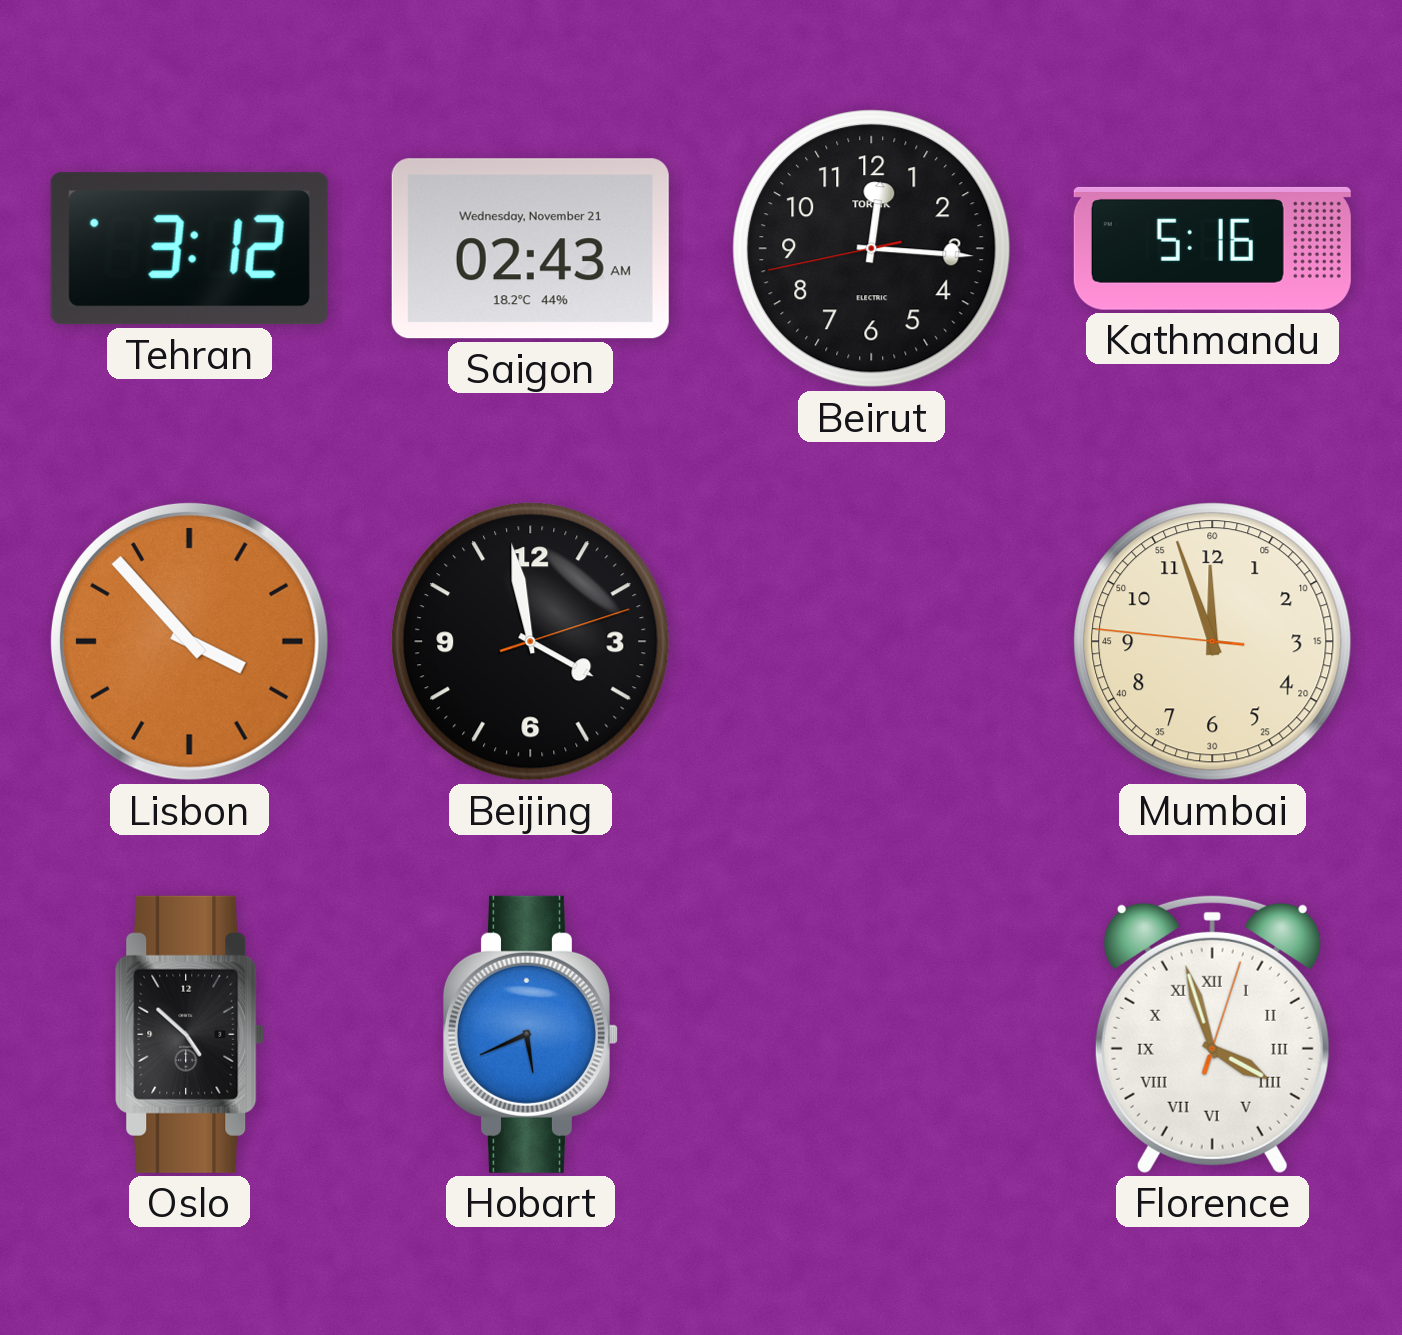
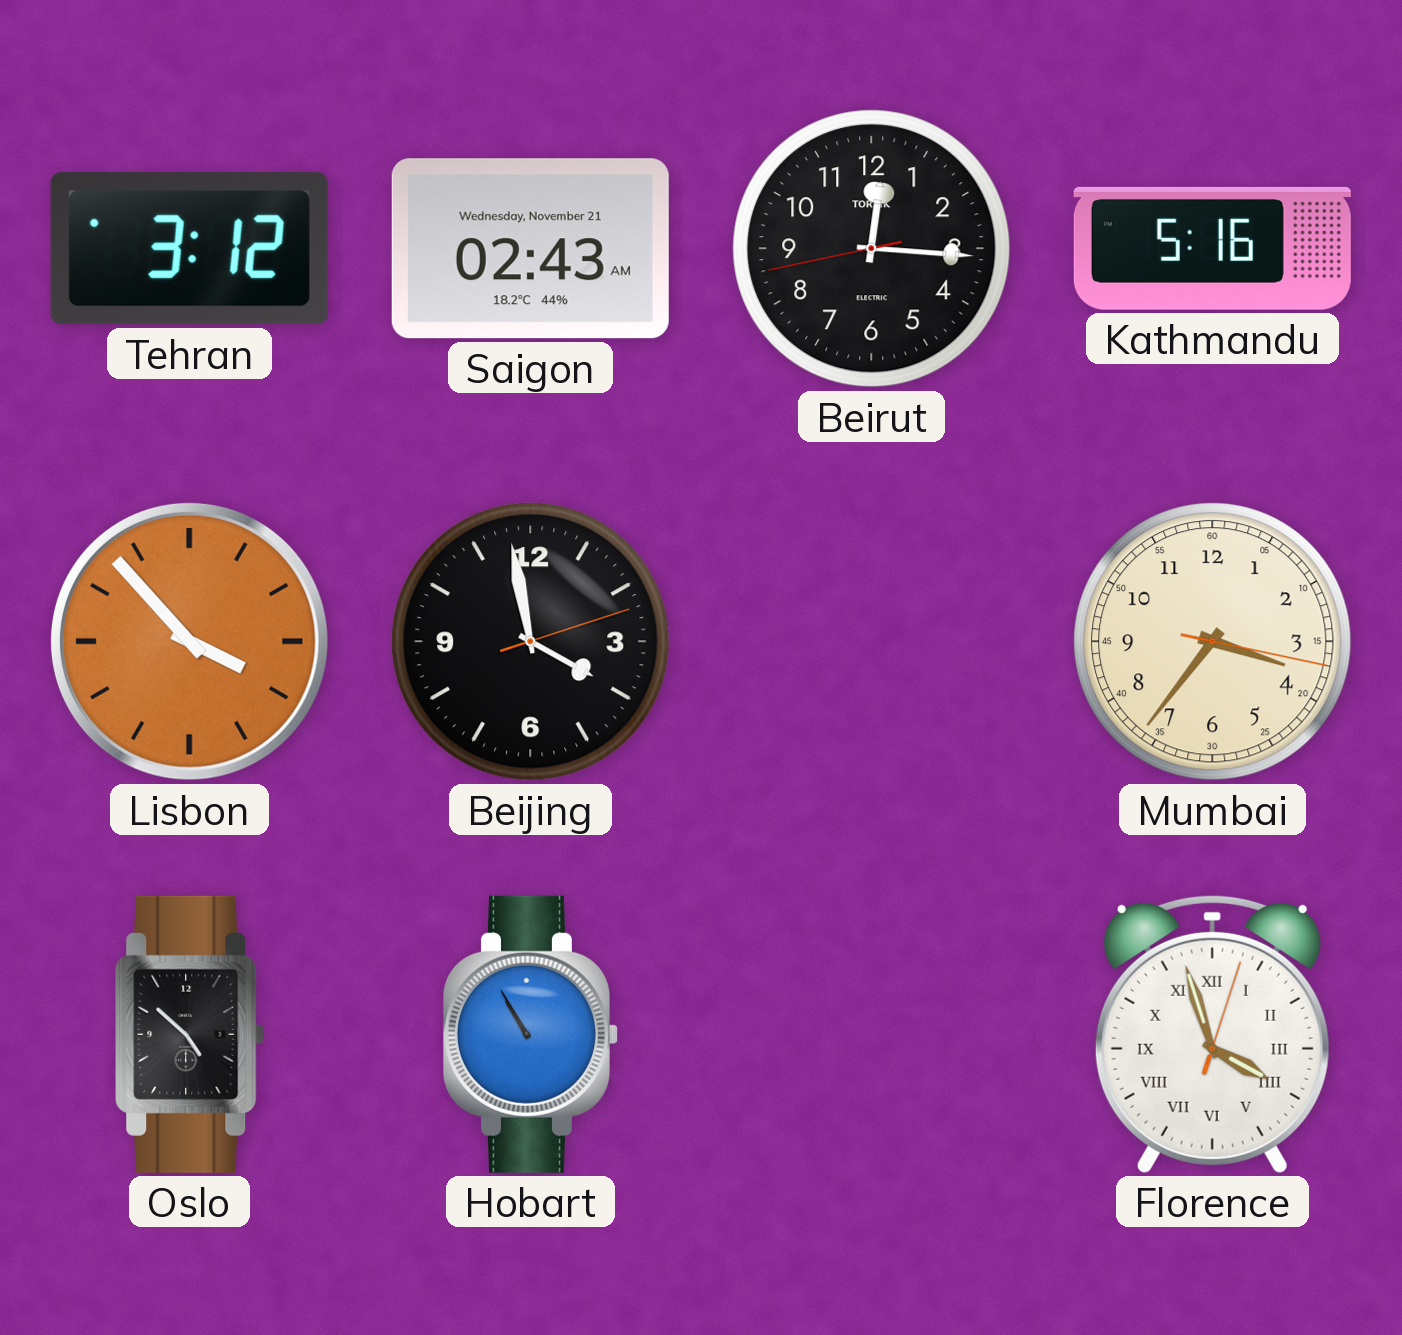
Mumbai: 11:56 -> 3:36 (1213, 642)
Hobart: 5:41 -> 10:55 (530, 1034)
